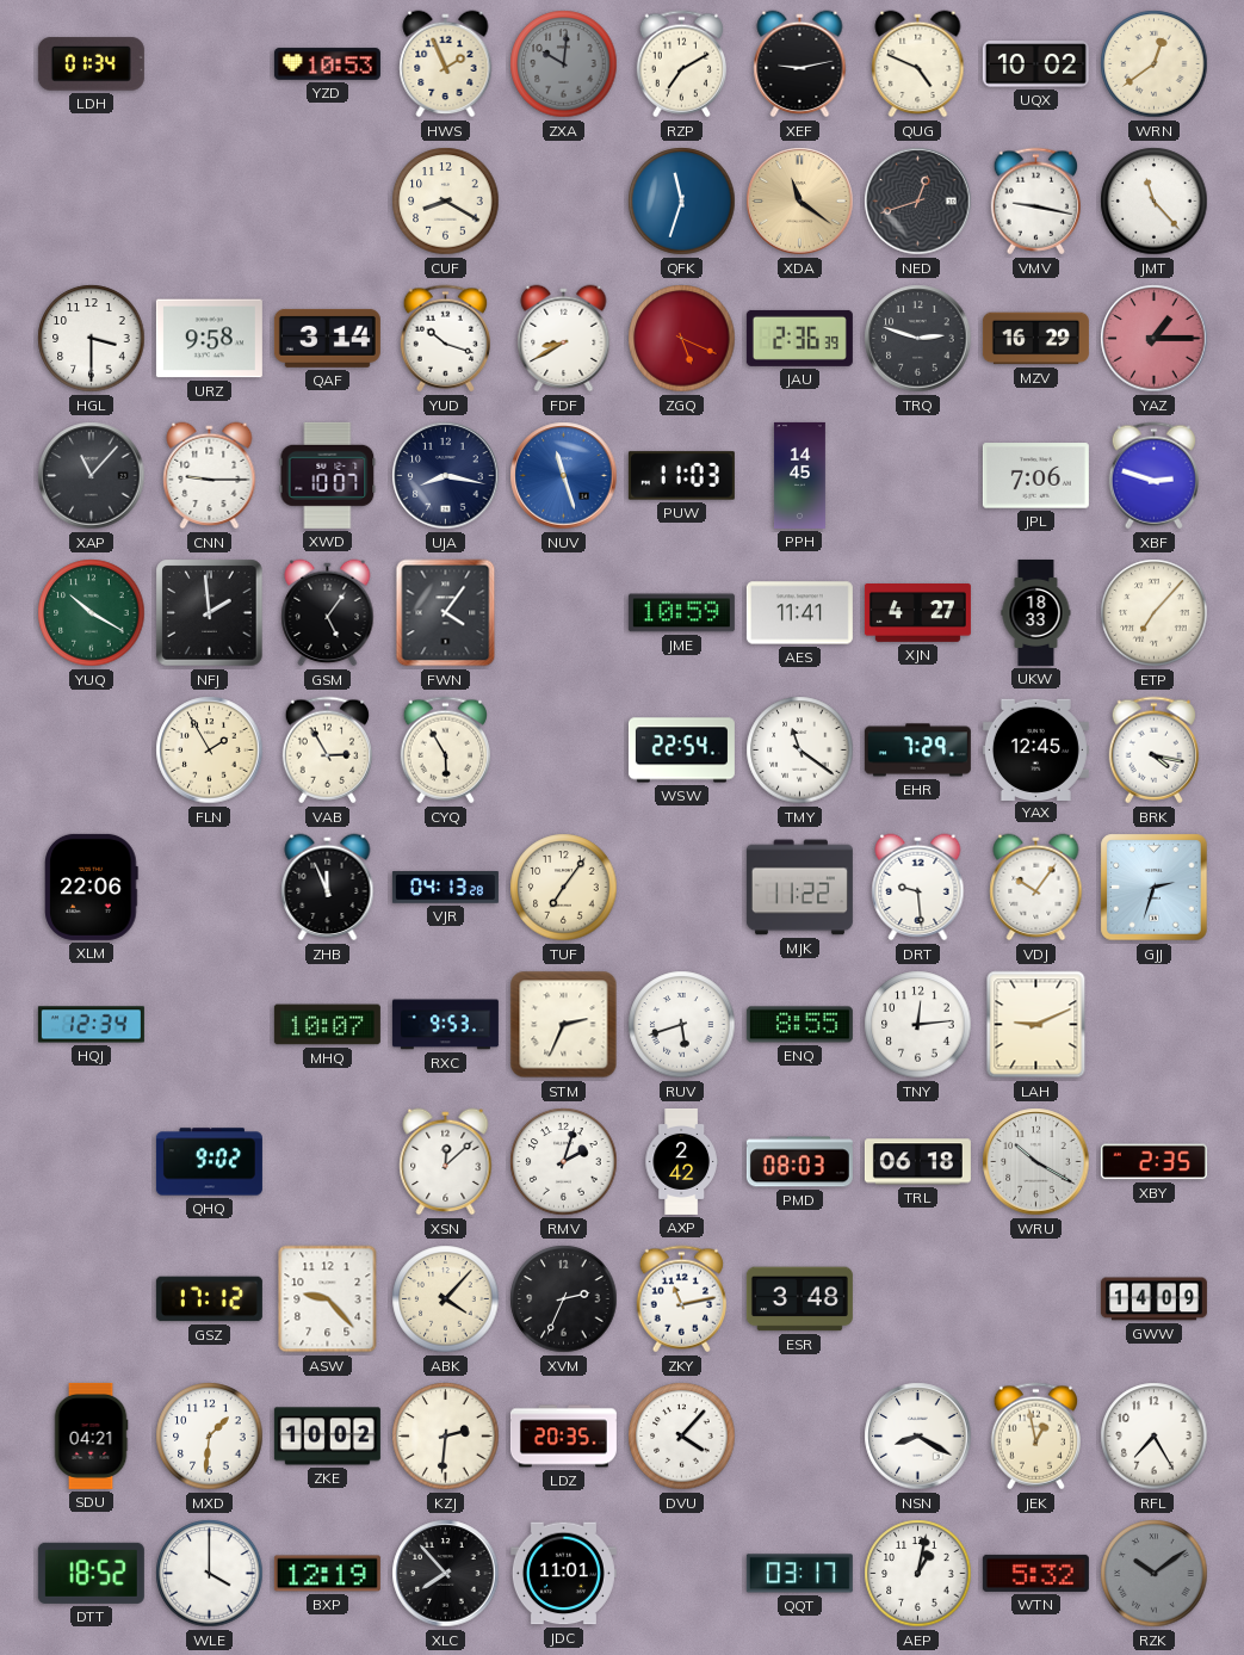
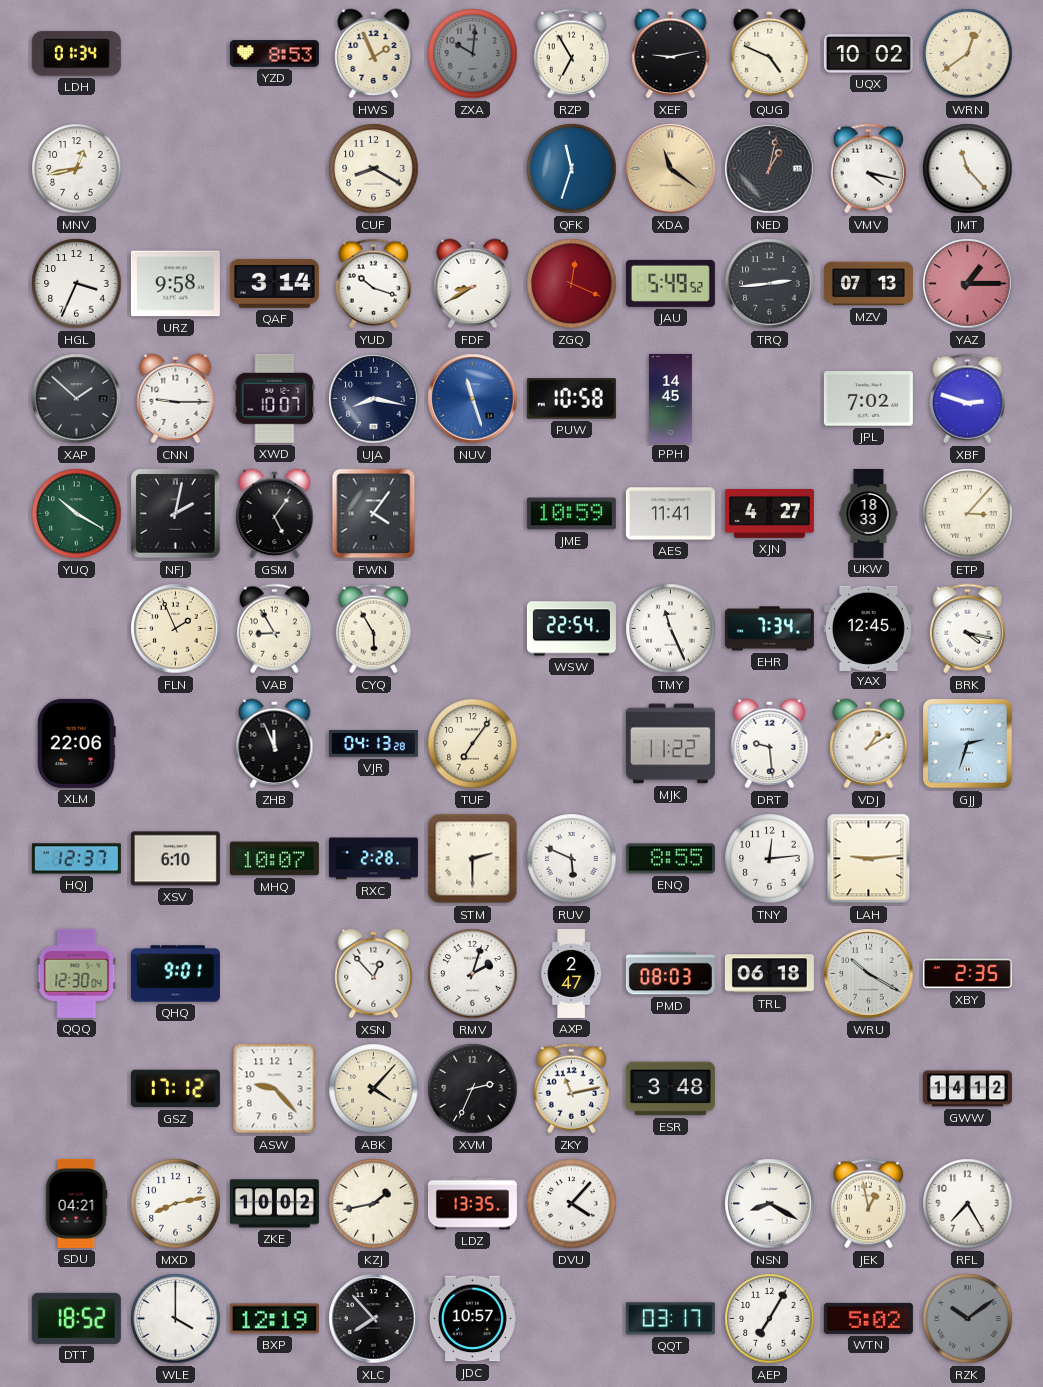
YZD: 10:53 -> 8:53 (274, 54)
RZP: 7:10 -> 6:55 (571, 54)
MNV: none -> 12:43 (77, 169)
NED: 12:42 -> 1:02 (770, 169)
VMV: 9:17 -> 4:17 (868, 169)
HGL: 3:30 -> 3:34 (77, 284)
ZGQ: 5:19 -> 12:19 (572, 284)
JAU: 2:36 -> 5:49 (670, 283)
TRQ: 2:48 -> 2:44 (770, 284)
MZV: 16:29 -> 07:13 (868, 284)
XAP: 11:07 -> 1:52 (77, 399)
PUW: 11:03 -> 10:58 (571, 399)
JPL: 7:06 -> 7:02 (868, 399)
NFJ: 1:59 -> 2:02 (176, 514)
ETP: 7:07 -> 3:07 (968, 514)
FLN: 1:55 -> 1:56 (176, 629)
VAB: 2:55 -> 8:55 (274, 629)
TMY: 11:21 -> 11:26 (671, 629)
EHR: 7:29 -> 7:34 (769, 629)
VDJ: 10:06 -> 1:10 (869, 744)
HQJ: 12:34 -> 12:37 (76, 859)
XSV: none -> 6:10 (175, 859)
RXC: 9:53 -> 2:28 (373, 859)
STM: 2:34 -> 2:30 (473, 859)
RUV: 5:42 -> 5:49 (572, 859)
LAH: 9:11 -> 9:14 (869, 859)
QQQ: none -> 12:30 (77, 973)
QHQ: 9:02 -> 9:01 (175, 974)
XSN: 12:08 -> 12:53 (374, 974)
AXP: 2:42 -> 2:47 (571, 973)
GWW: 14:09 -> 14:12 (967, 1089)
MXD: 1:31 -> 8:13 (176, 1204)
KZJ: 2:31 -> 1:43 (374, 1204)
LDZ: 20:35 -> 13:35 (472, 1204)
JDC: 11:01 -> 10:57 (472, 1319)
AEP: 1:02 -> 7:05 (770, 1319)
WTN: 5:32 -> 5:02 (868, 1318)
